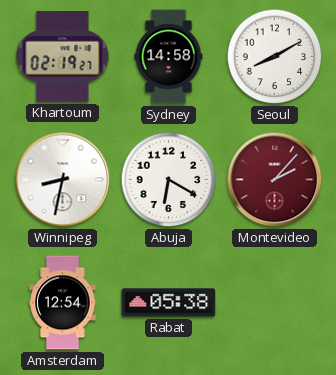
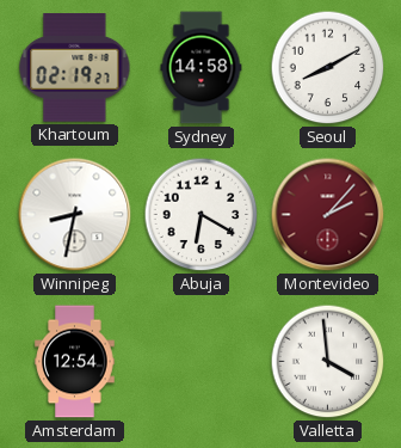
Rabat: 05:38 -> none (169, 303)
Valletta: none -> 3:59 (328, 362)
